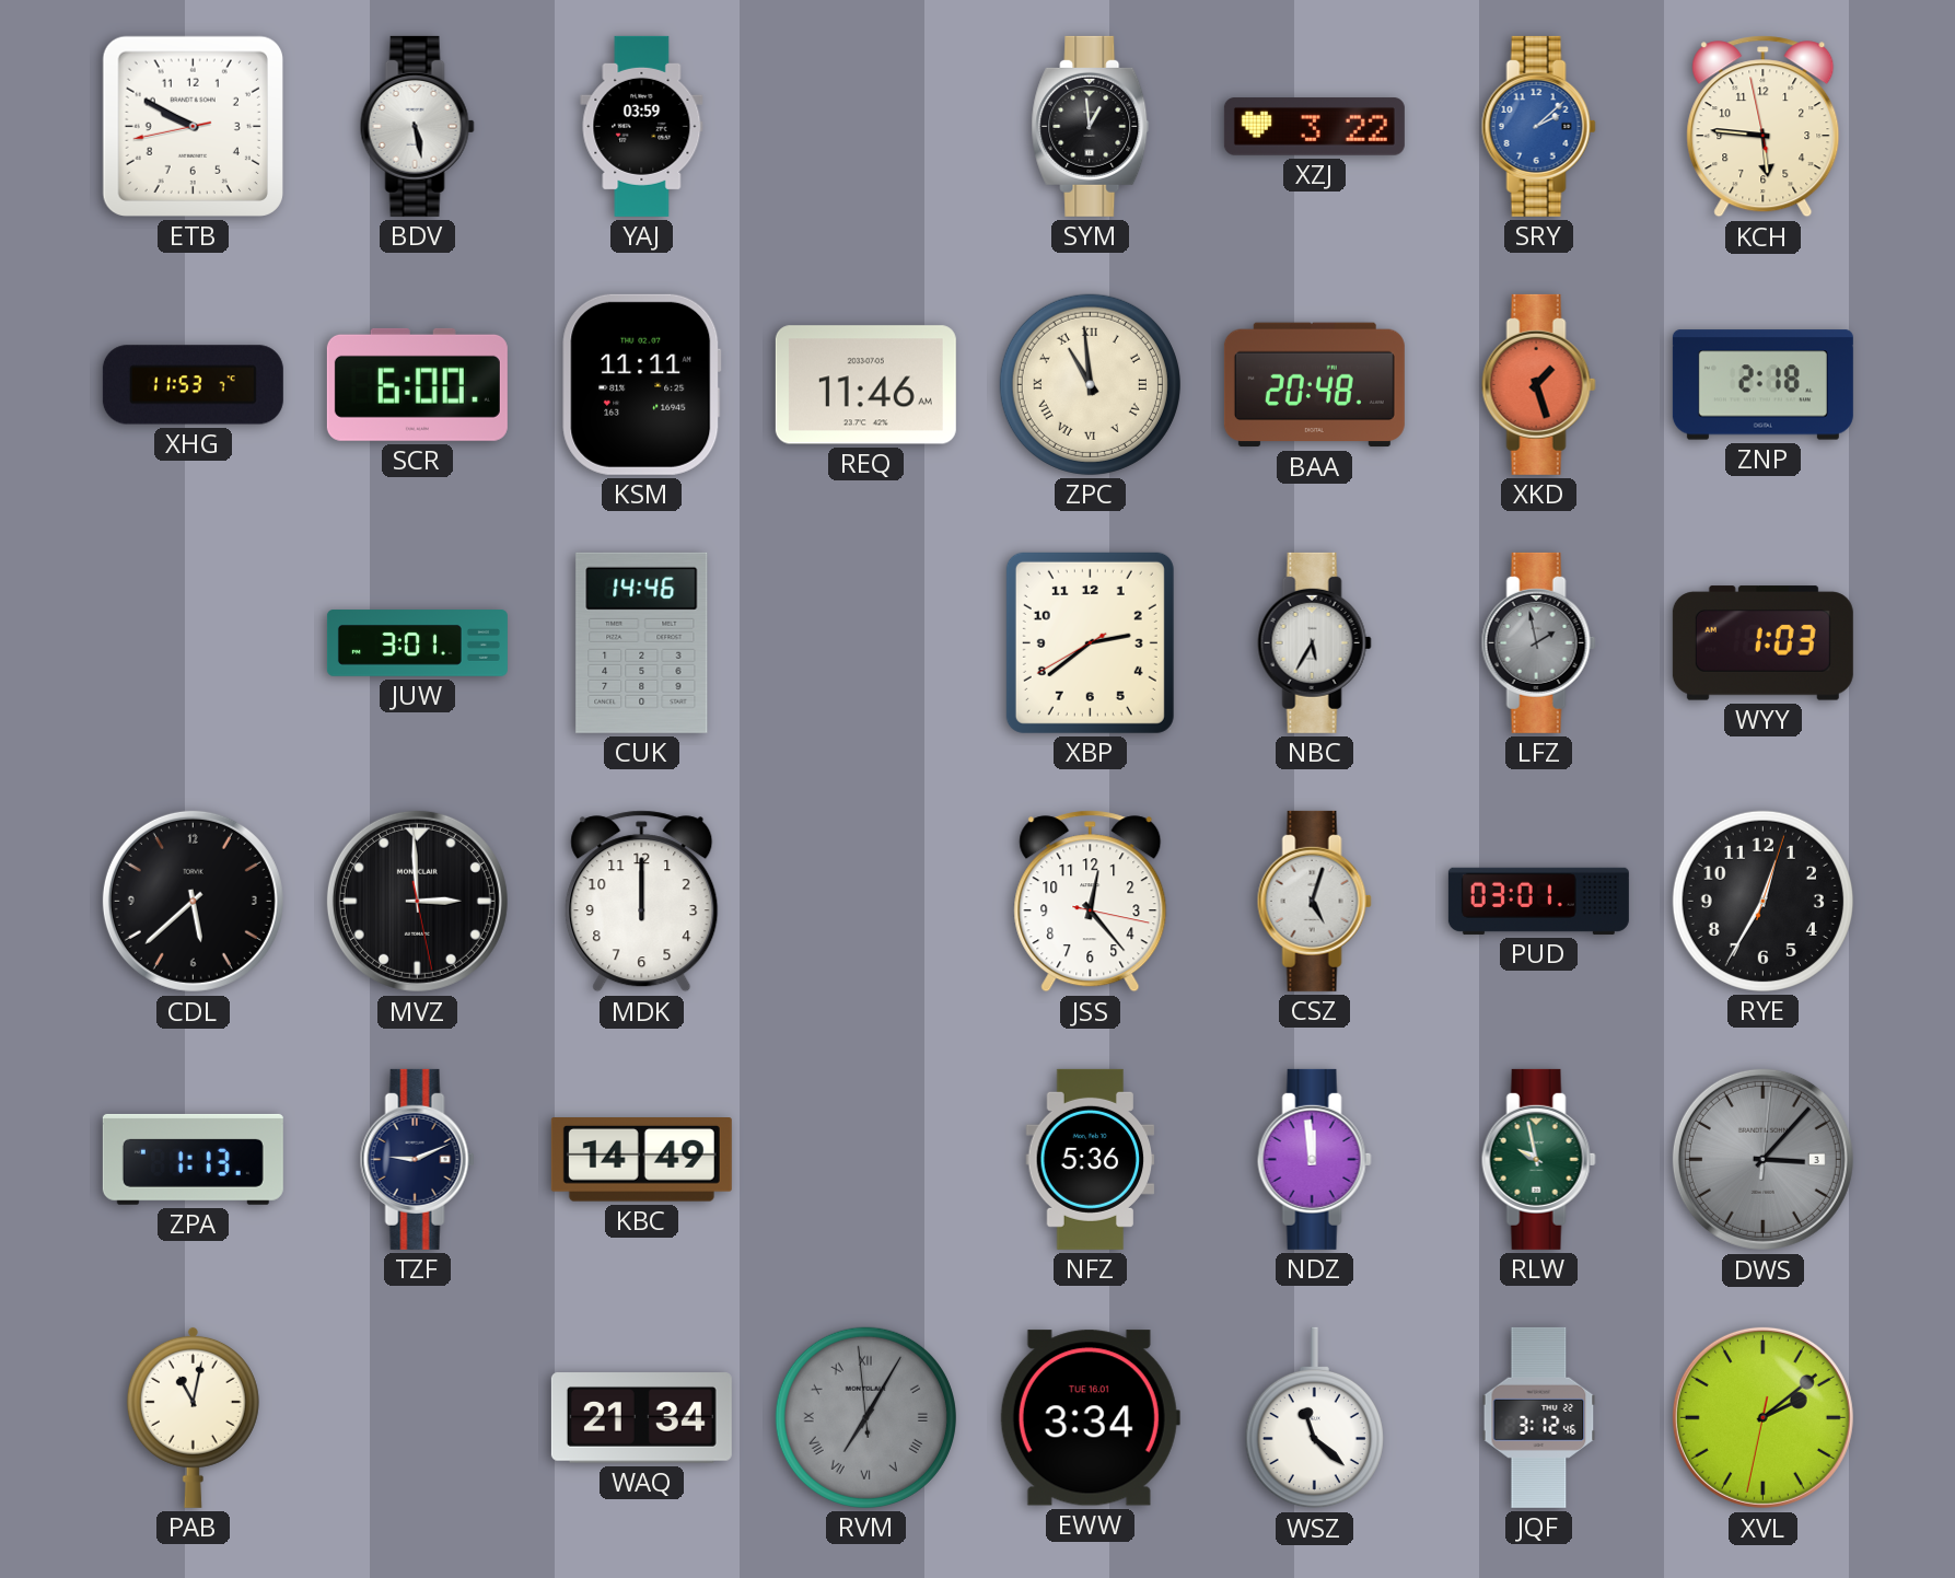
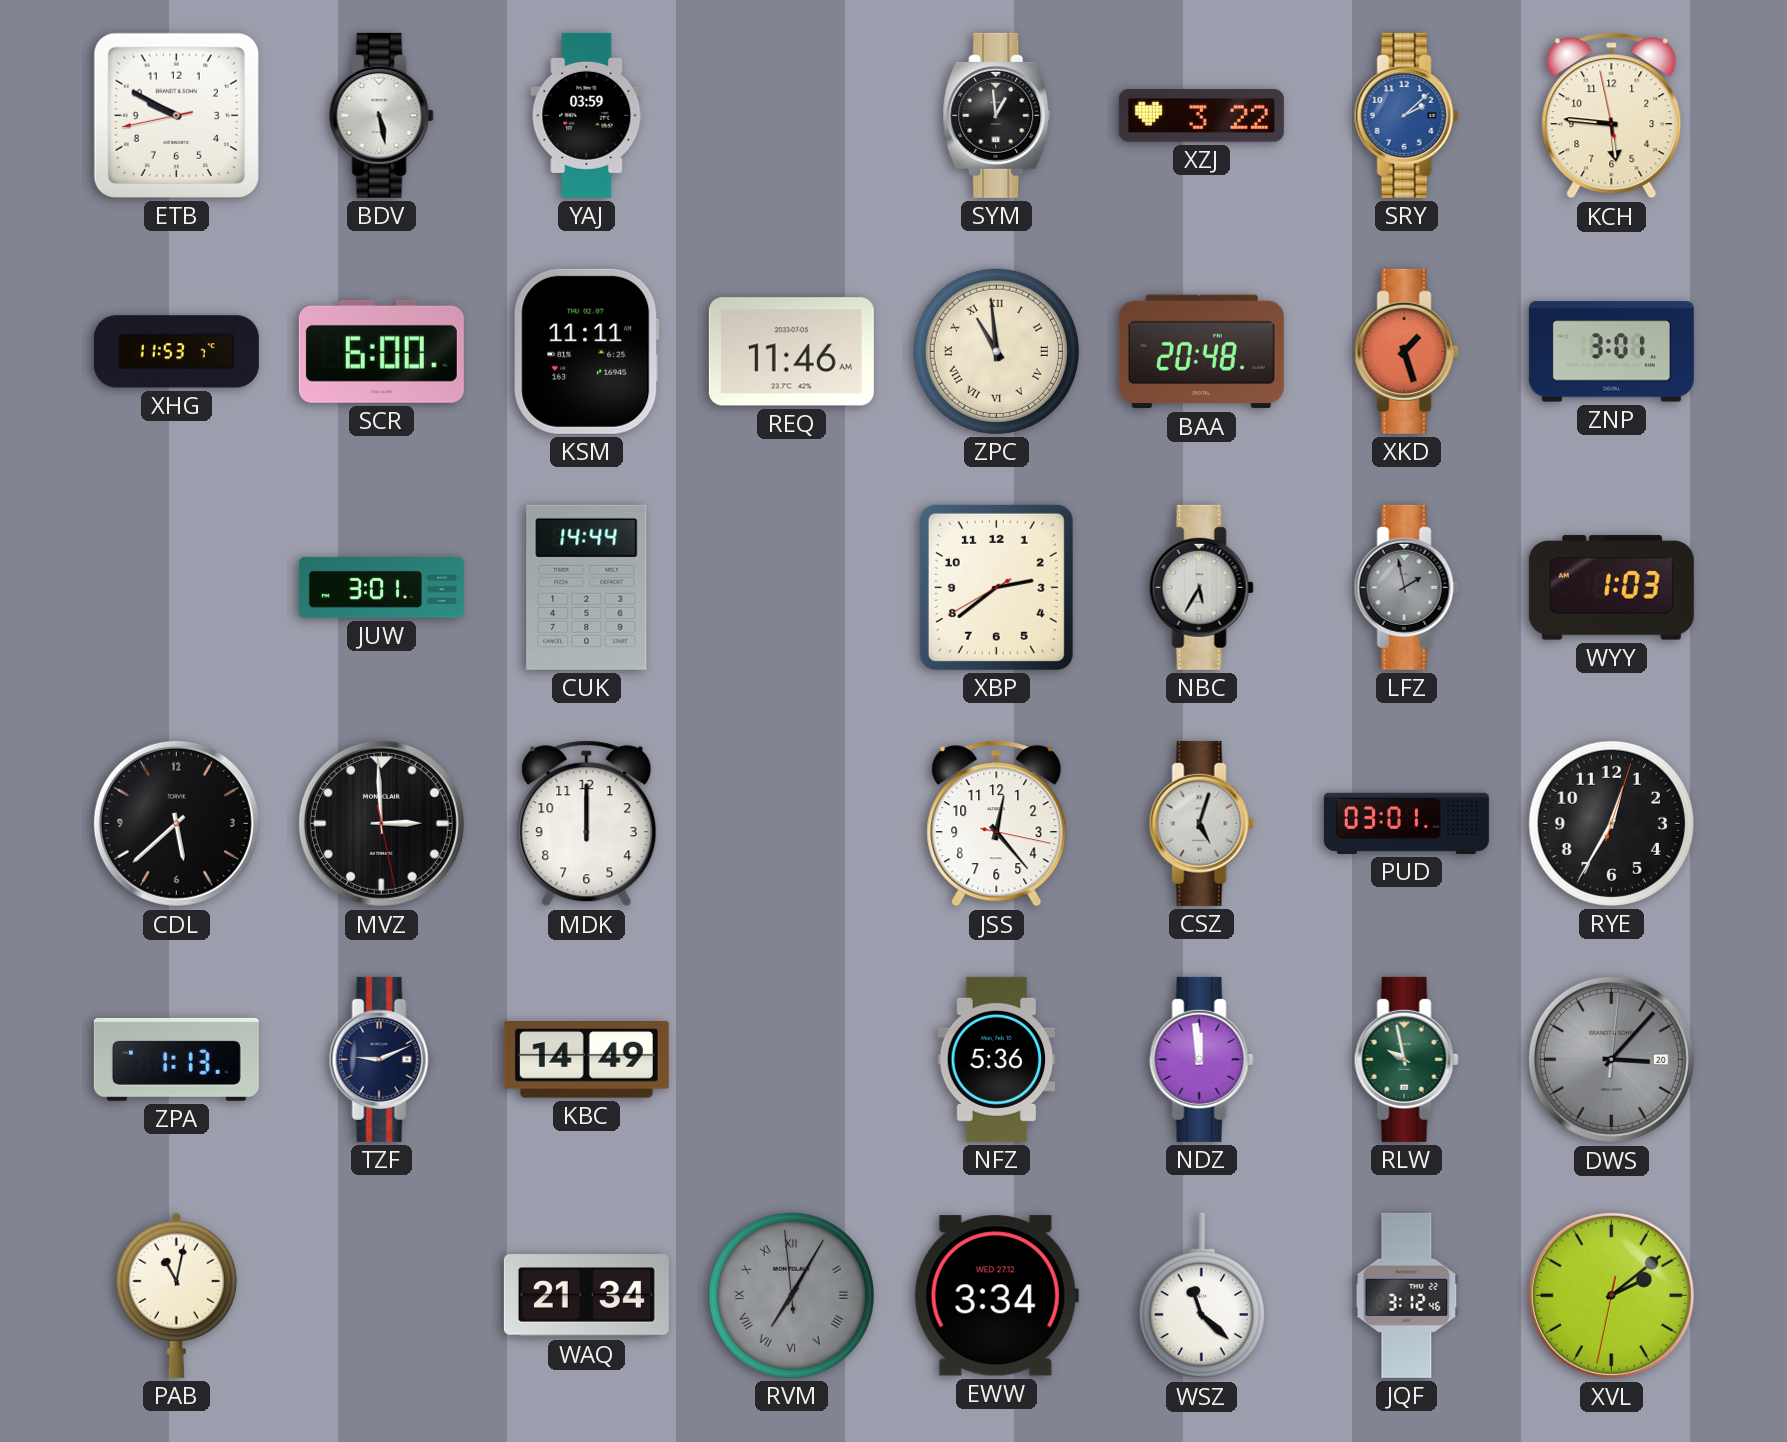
ZNP: 2:18 -> 3:01 (1611, 352)
CUK: 14:46 -> 14:44 (587, 587)
DWS date: 3 -> 20 (1611, 1059)
EWW date: TUE 16.01 -> WED 27.12 (996, 1296)
